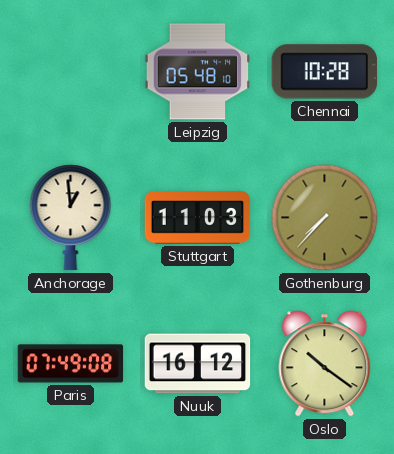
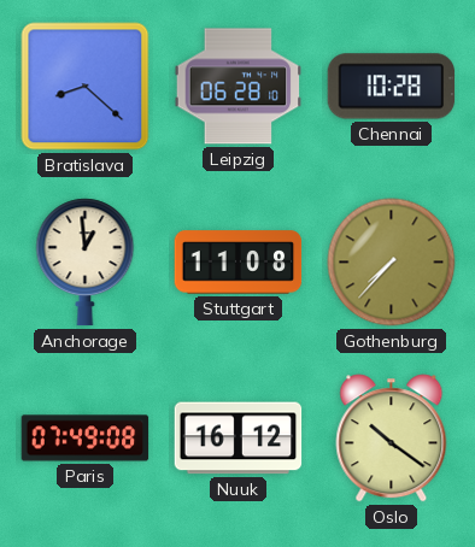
Bratislava: none -> 8:22 (86, 87)
Leipzig: 05:48 -> 06:28 (239, 87)
Stuttgart: 11:03 -> 11:08 (239, 263)
